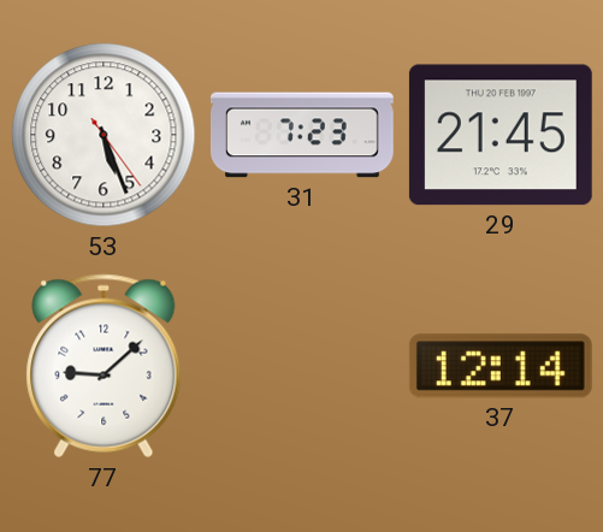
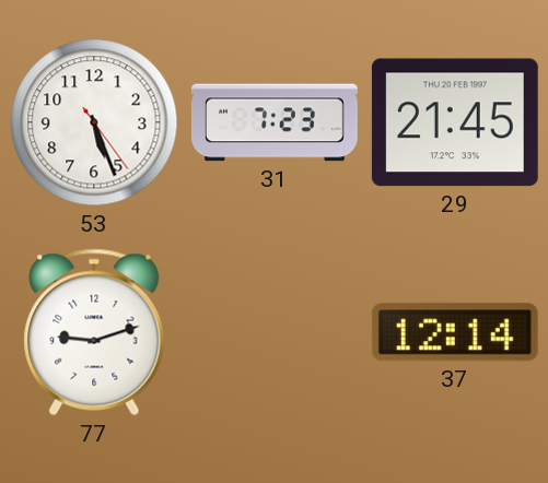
77: 9:08 -> 9:12 (94, 332)
